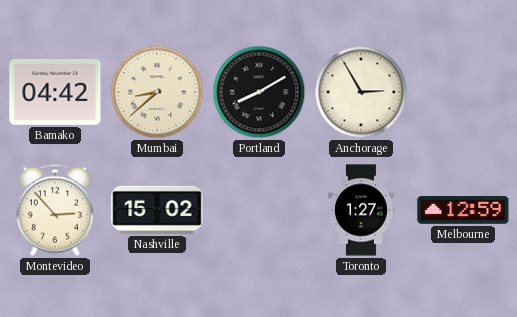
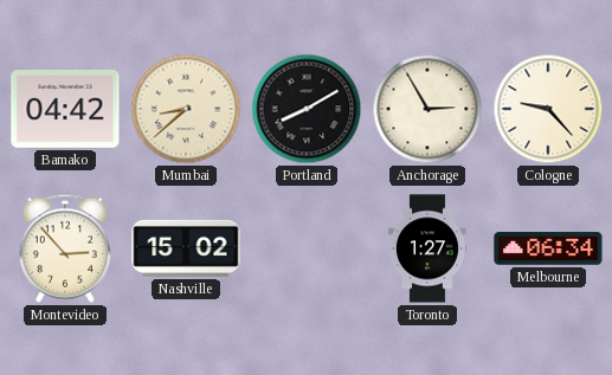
Cologne: none -> 9:23 (548, 109)
Melbourne: 12:59 -> 06:34 (548, 248)
